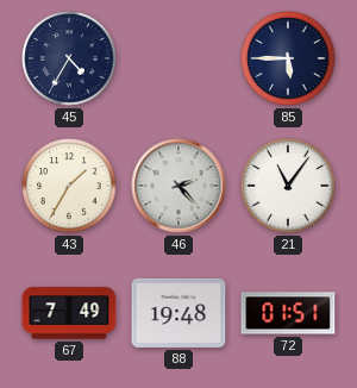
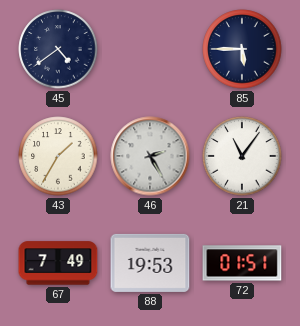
45: 4:35 -> 4:39 (58, 49)
46: 2:23 -> 2:25 (150, 156)
88: 19:48 -> 19:53 (150, 263)
